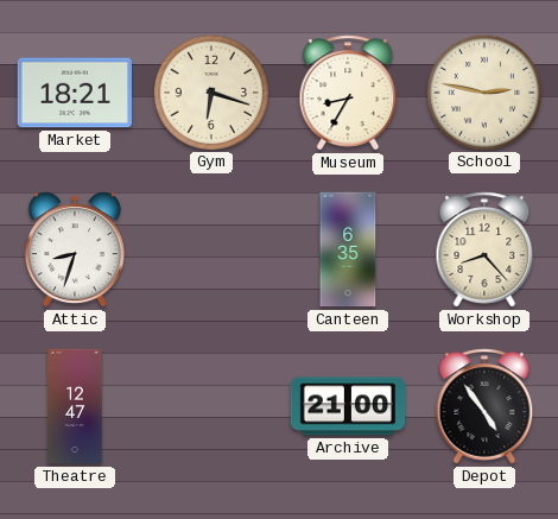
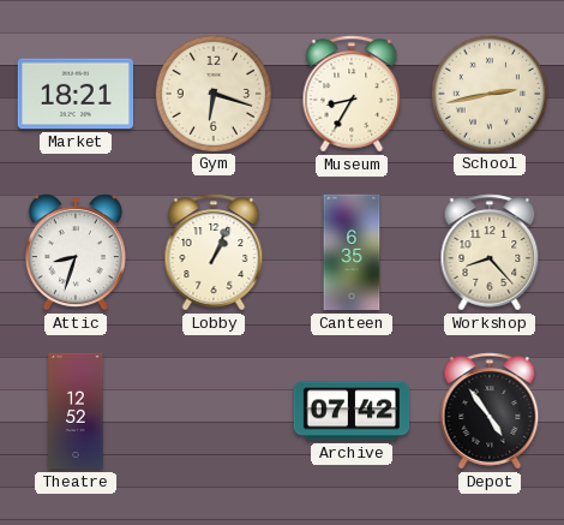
School: 2:47 -> 2:43 (488, 93)
Lobby: none -> 1:04 (214, 252)
Theatre: 12:47 -> 12:52 (76, 411)
Archive: 21:00 -> 07:42 (352, 411)
